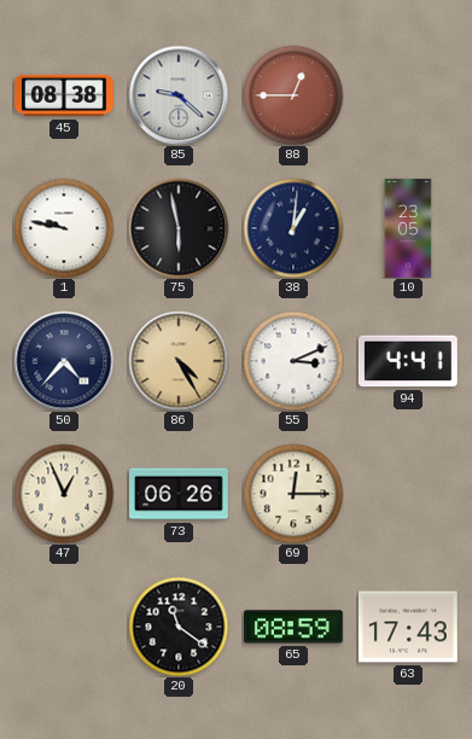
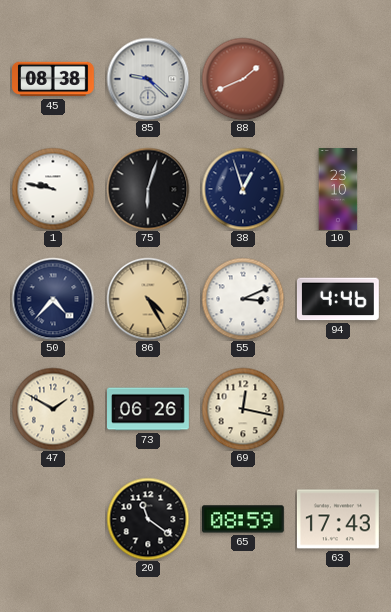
88: 12:45 -> 1:41 (243, 79)
75: 5:58 -> 6:03 (148, 189)
38: 1:01 -> 12:57 (243, 189)
10: 23:05 -> 23:10 (338, 189)
94: 4:41 -> 4:46 (338, 299)
47: 12:56 -> 1:50 (53, 409)
69: 12:15 -> 12:17 (243, 409)
